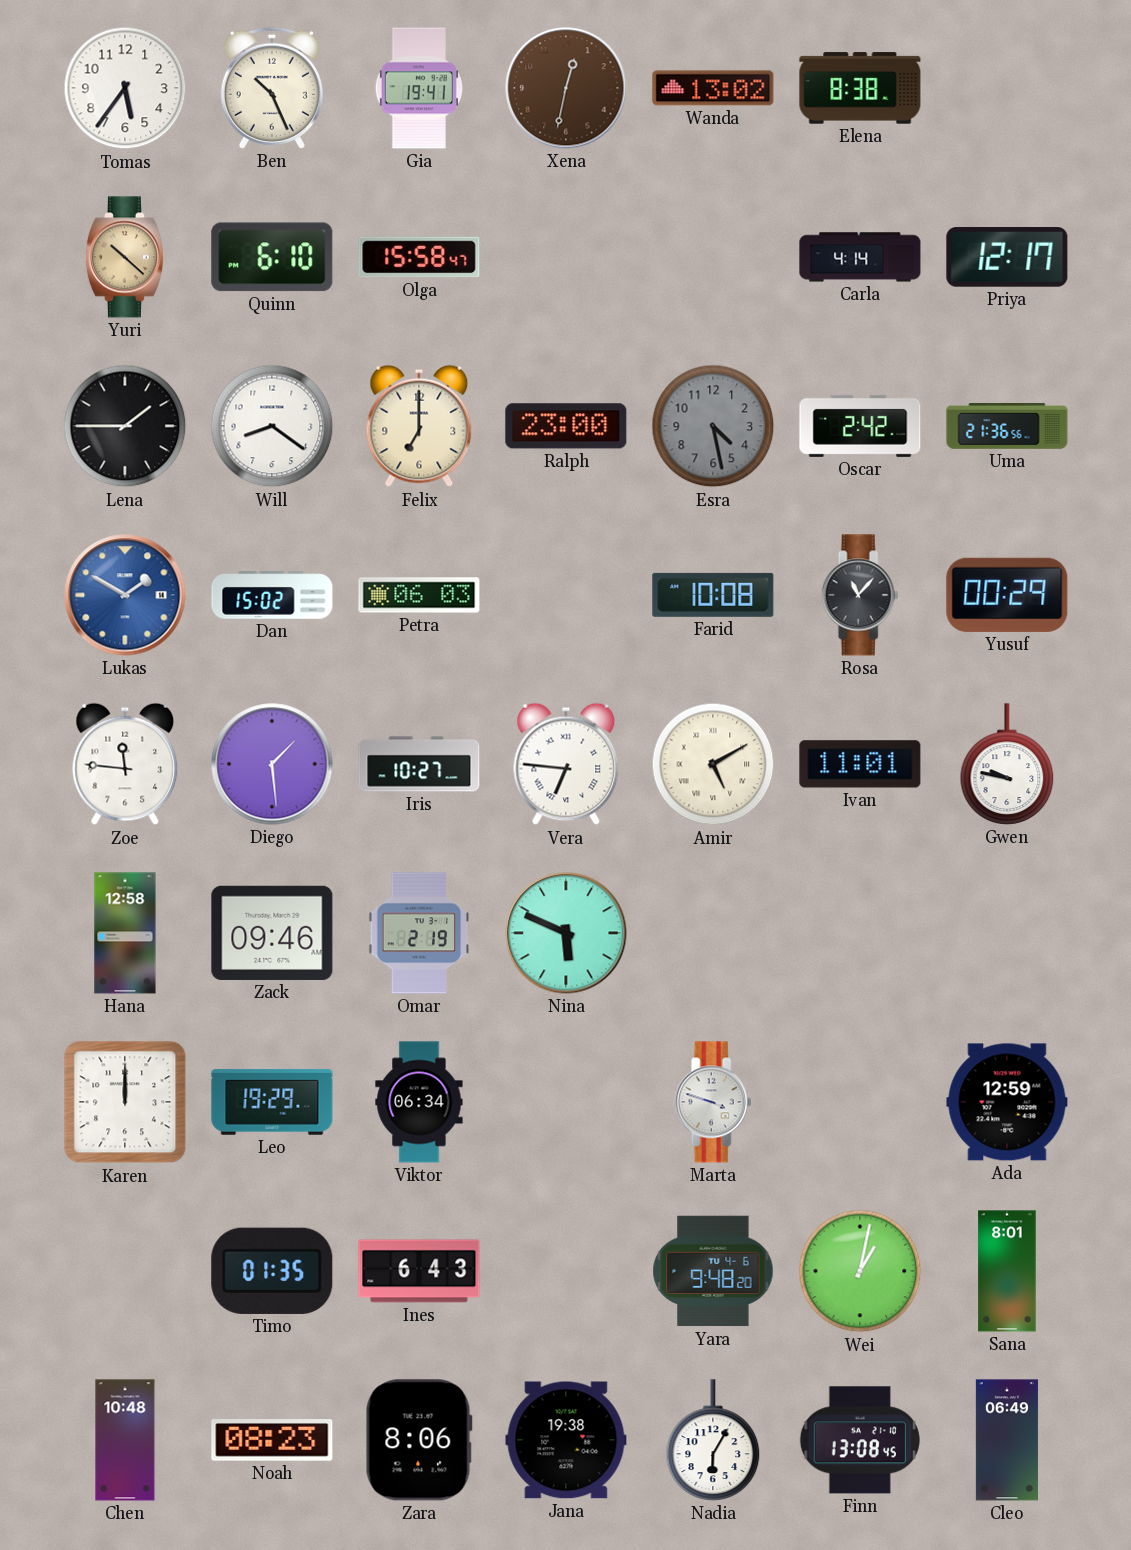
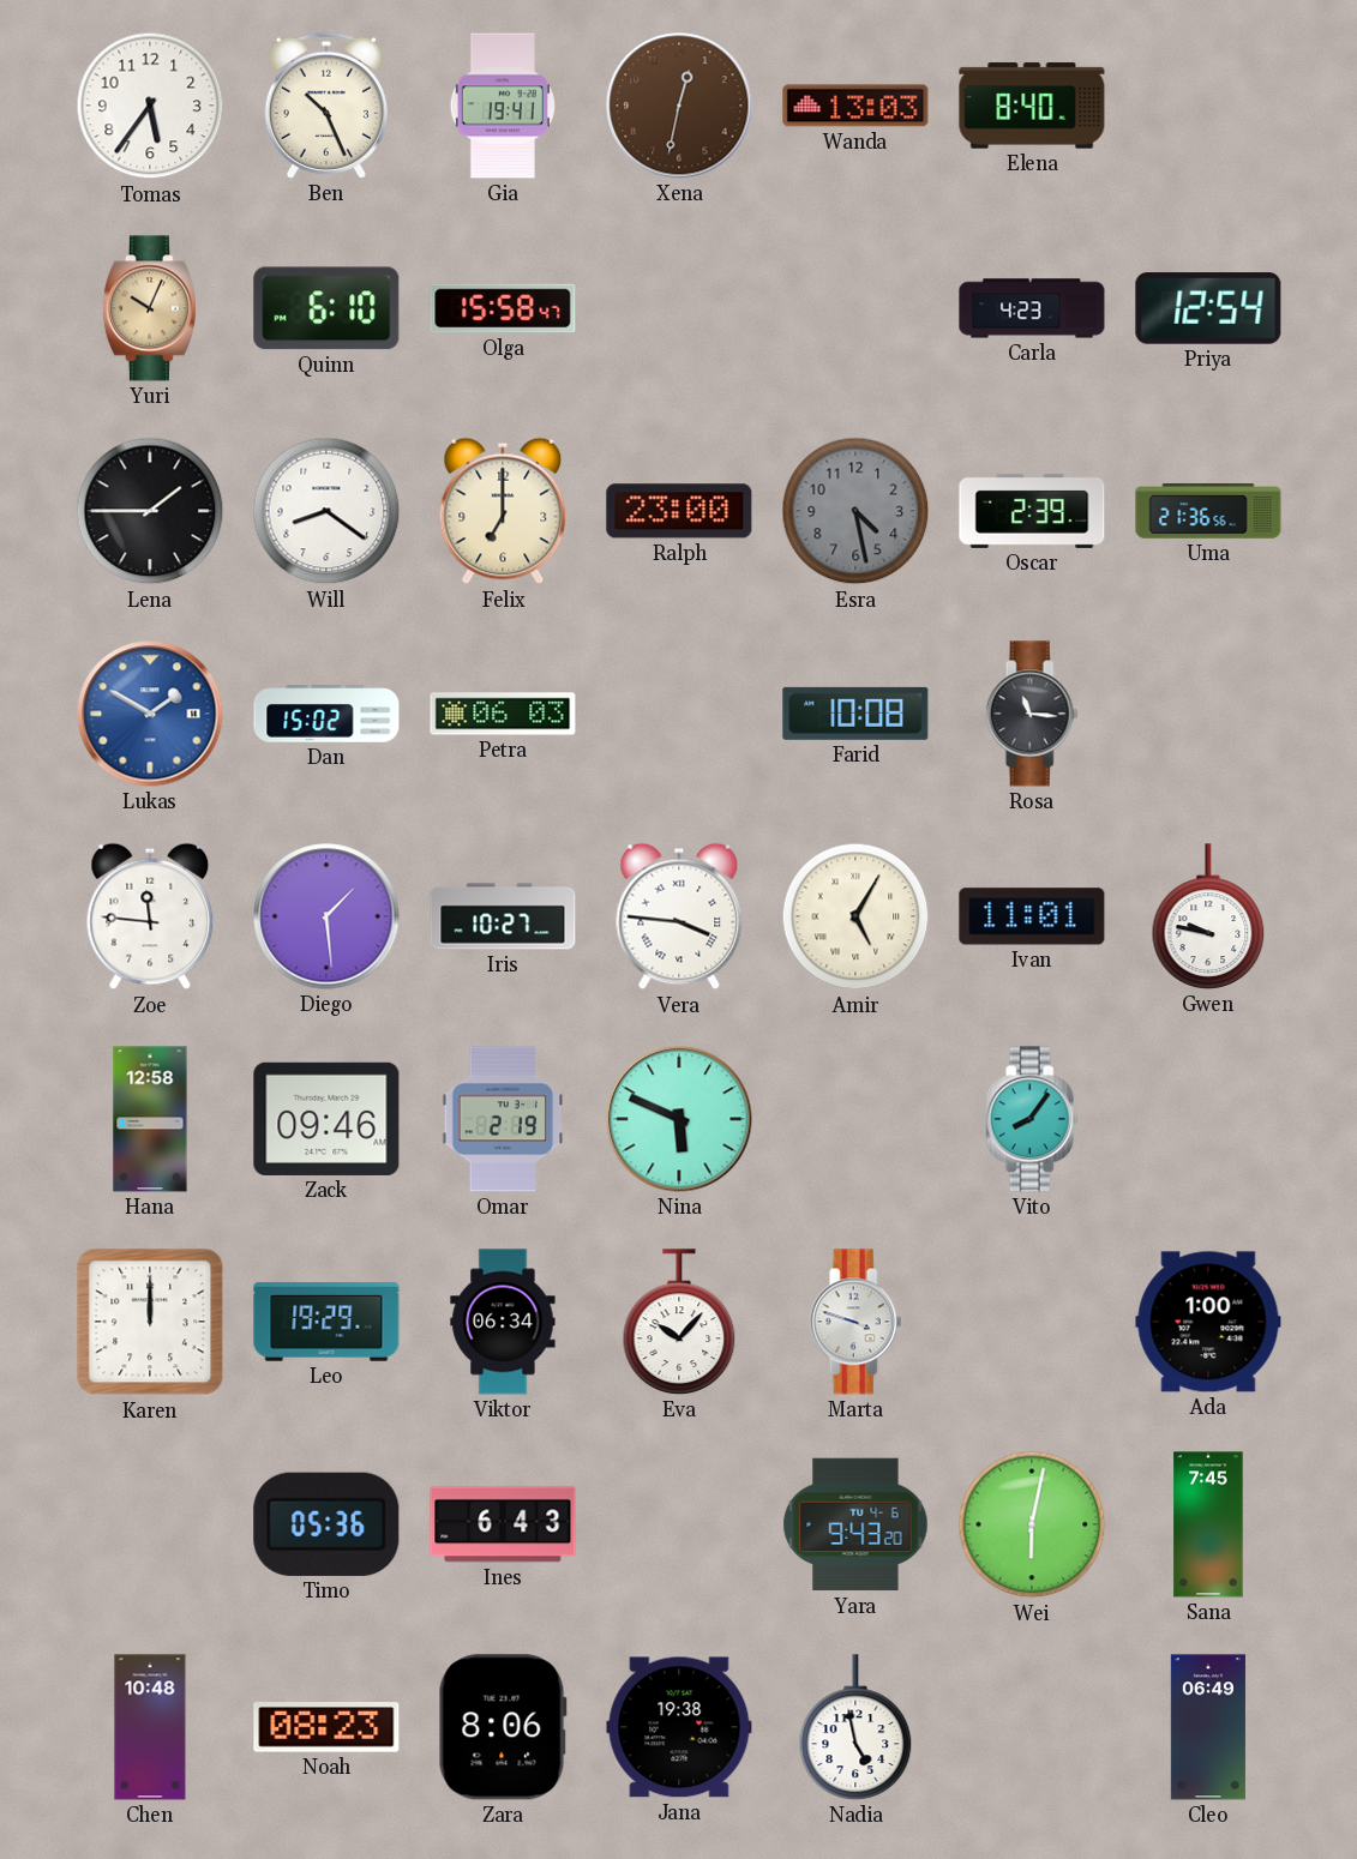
Wanda: 13:02 -> 13:03 (855, 106)
Elena: 8:38 -> 8:40 (1032, 106)
Yuri: 10:22 -> 10:04 (150, 308)
Carla: 4:14 -> 4:23 (1032, 308)
Priya: 12:17 -> 12:54 (1208, 308)
Oscar: 2:42 -> 2:39 (1032, 511)
Rosa: 11:07 -> 11:16 (1032, 714)
Yusuf: 00:29 -> none (1007, 595)
Vera: 6:46 -> 3:46 (679, 916)
Amir: 5:10 -> 5:05 (855, 916)
Vito: none -> 8:06 (1032, 1119)
Eva: none -> 10:07 (679, 1322)
Ada: 12:59 -> 1:00 (1208, 1322)
Timo: 01:35 -> 05:36 (326, 1524)
Yara: 9:48 -> 9:43 (855, 1524)
Wei: 1:02 -> 6:02 (1032, 1524)
Sana: 8:01 -> 7:45 (1208, 1524)
Nadia: 6:05 -> 4:58 (855, 1727)
Finn: 13:08 -> none (860, 1440)
